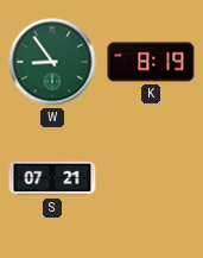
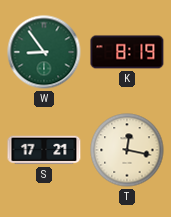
S: 07:21 -> 17:21 (44, 150)
T: none -> 12:17 (127, 150)
